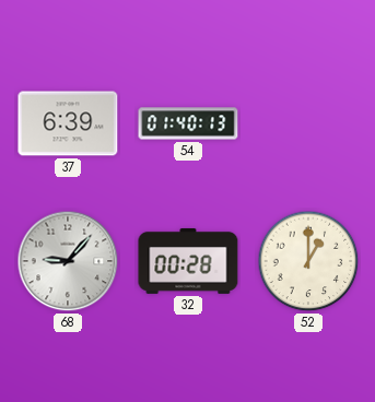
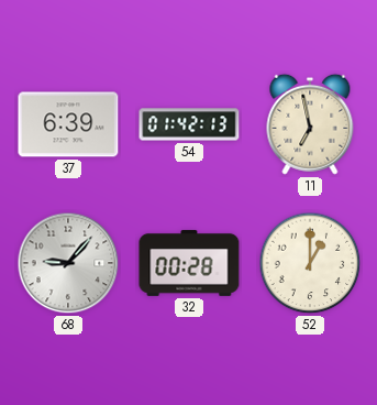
54: 01:40 -> 01:42 (189, 124)
11: none -> 6:58 (310, 124)
